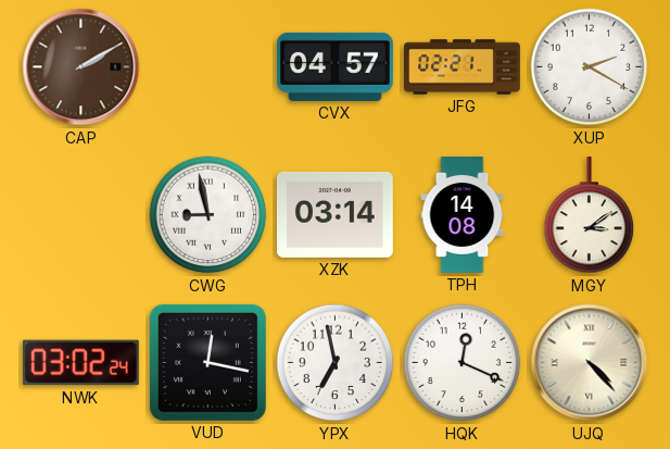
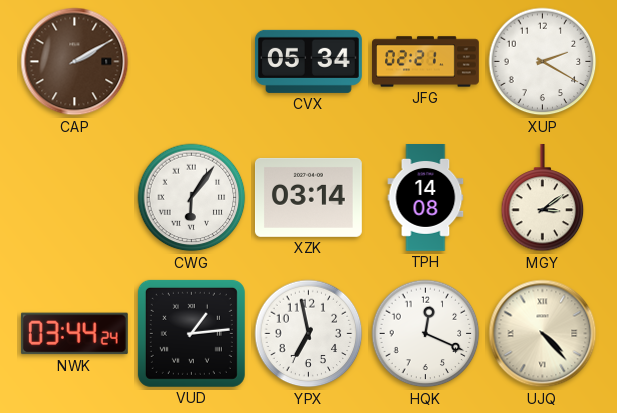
CVX: 04:57 -> 05:34 (308, 61)
CWG: 8:58 -> 6:06 (192, 198)
NWK: 03:02 -> 03:44 (74, 334)
VUD: 12:17 -> 1:14 (191, 333)
